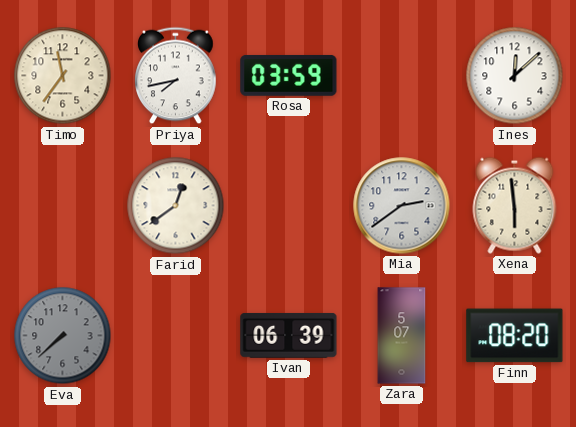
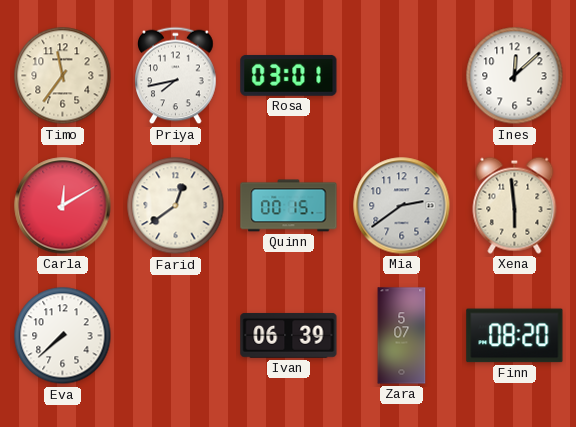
Rosa: 03:59 -> 03:01 (289, 75)
Carla: none -> 12:10 (63, 206)
Quinn: none -> 00:15 (289, 206)
Eva dial: grey -> white (63, 336)
